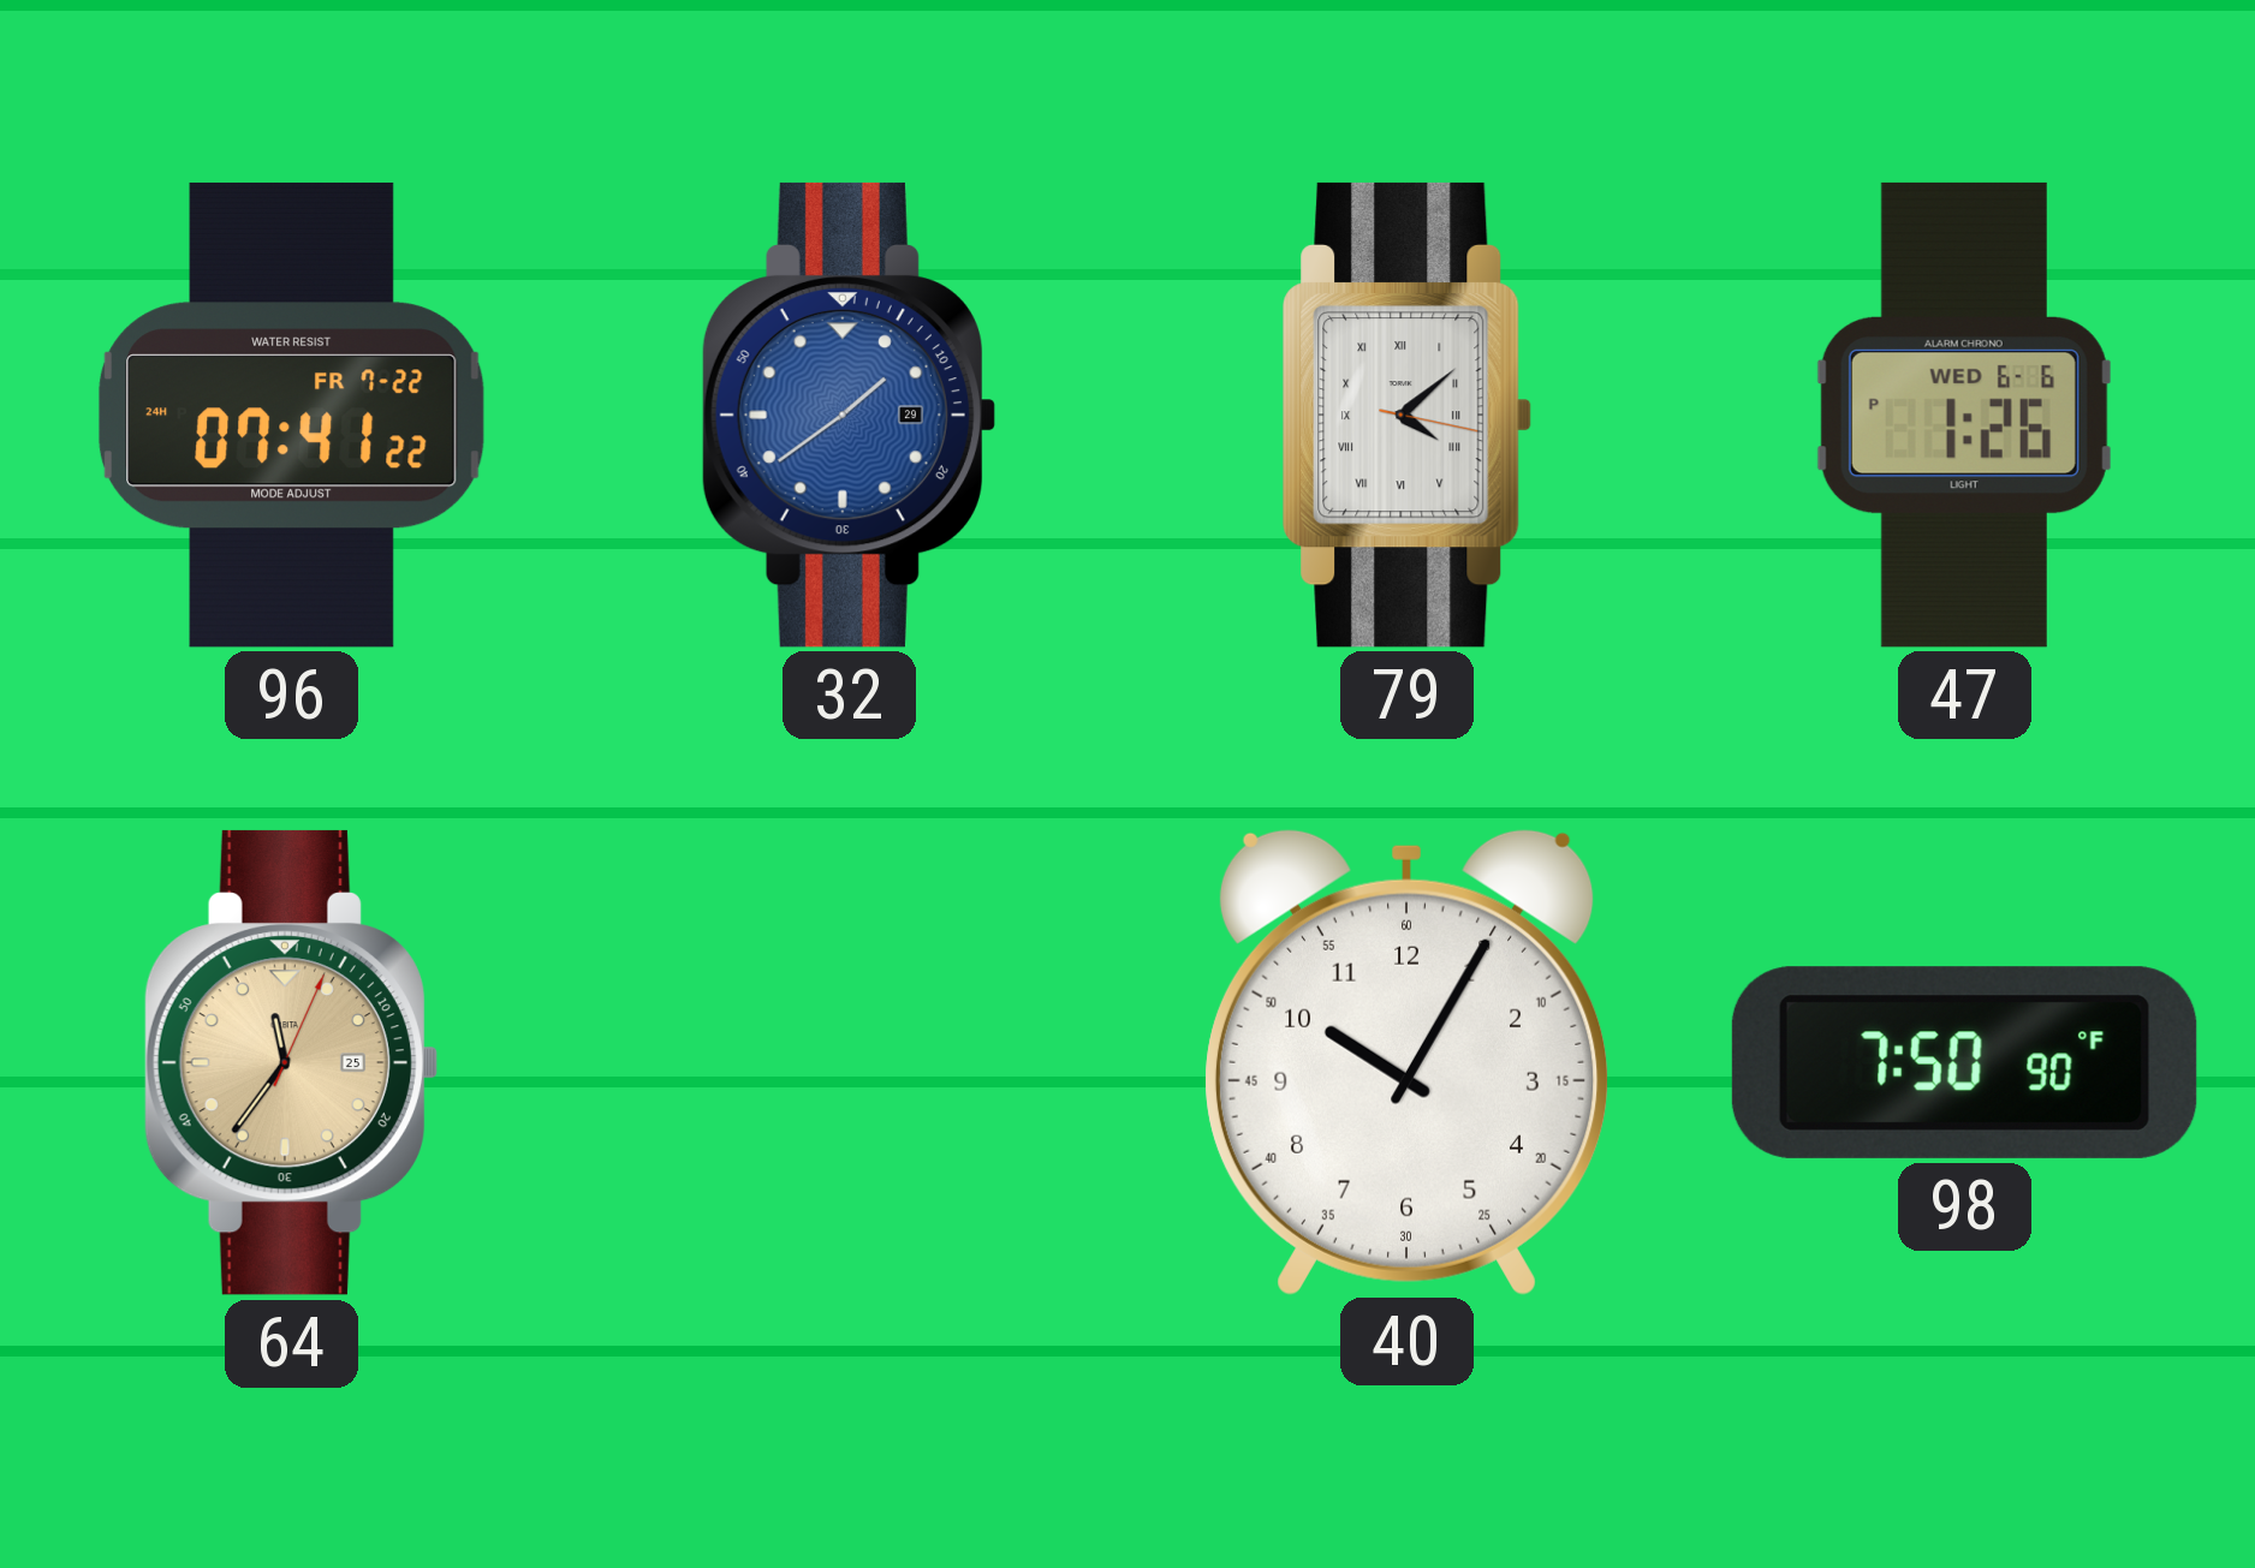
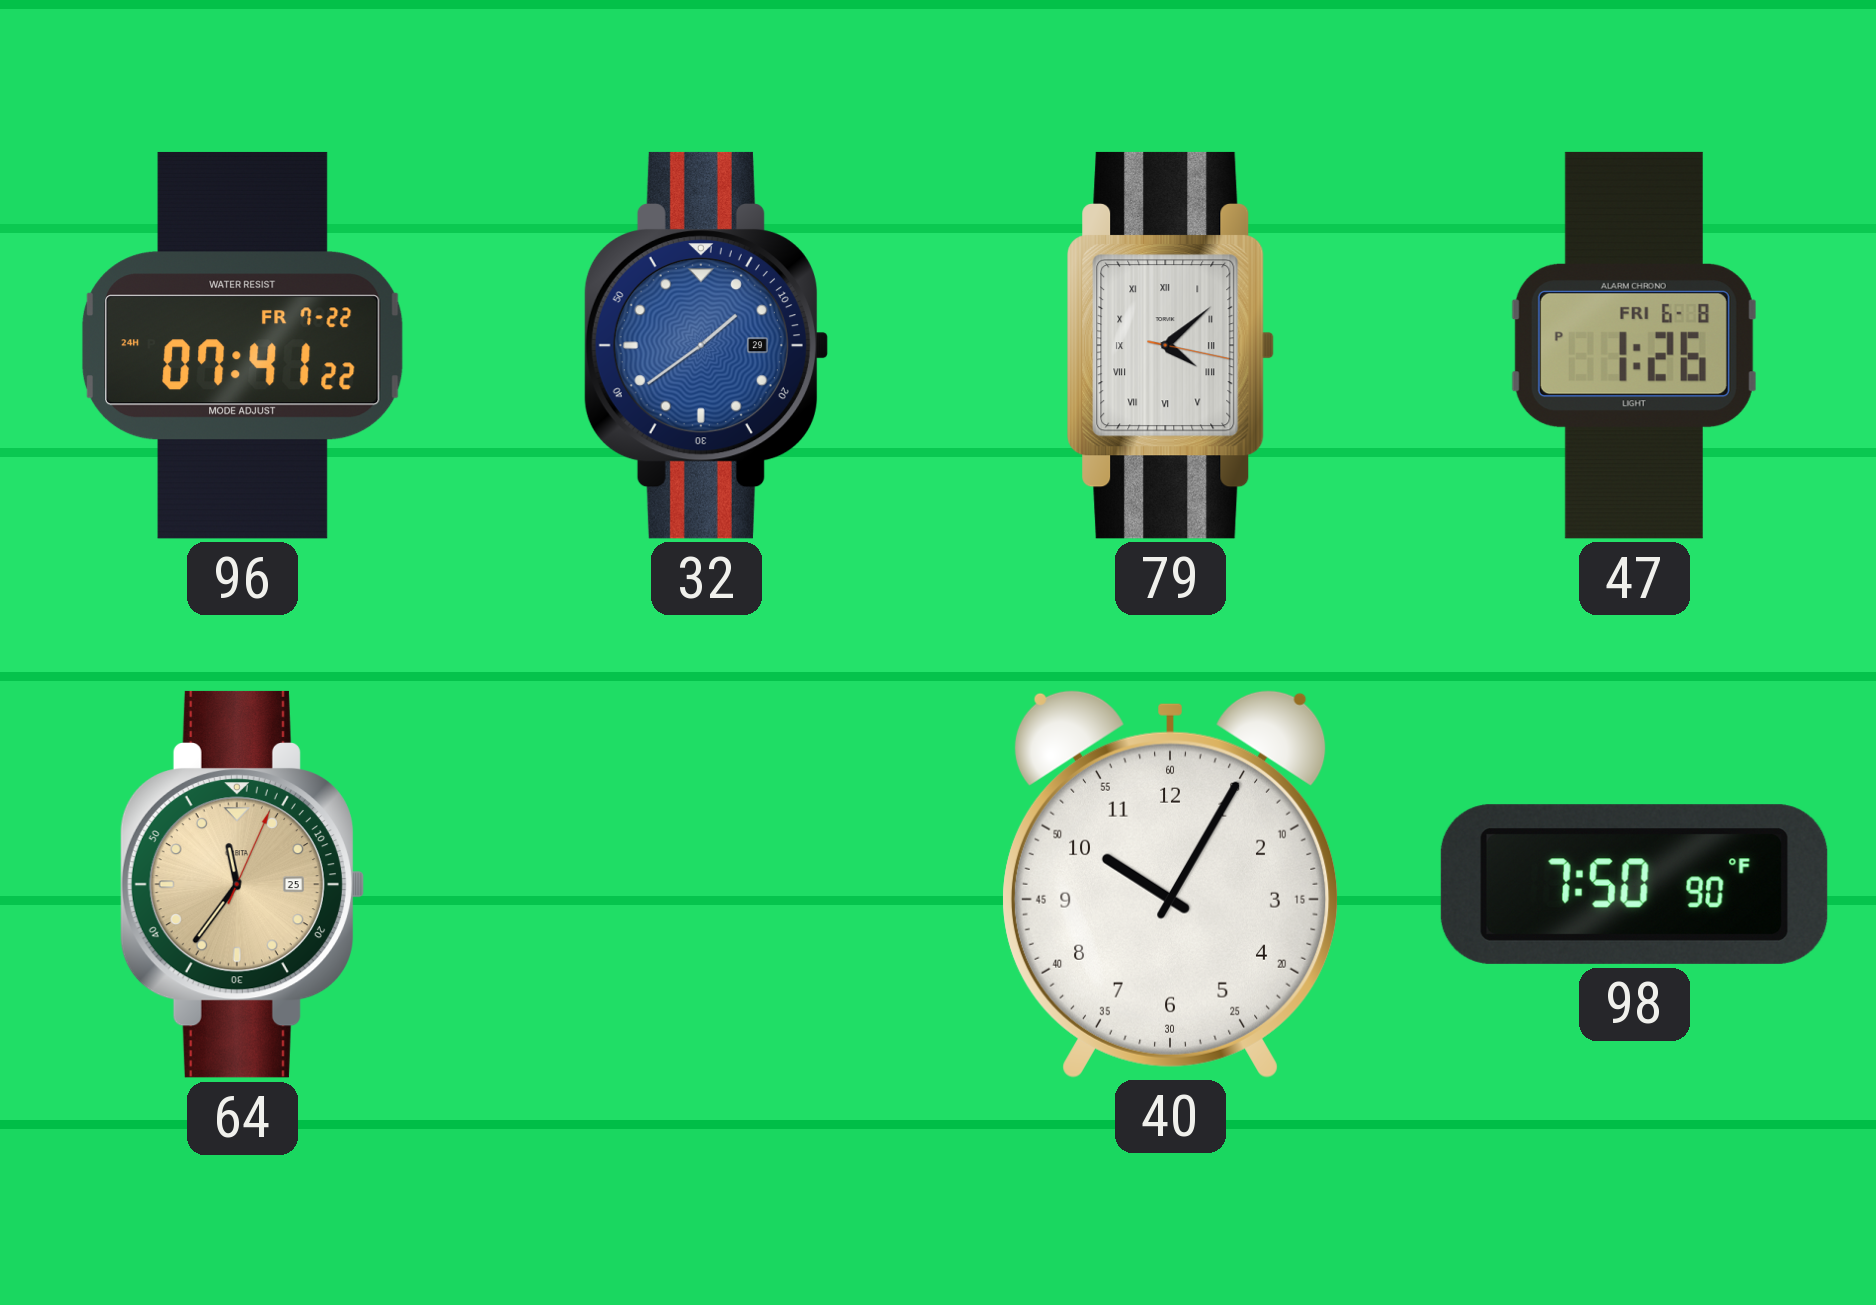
47 date: WED 6-6 -> FRI 6-8 (1634, 345)
